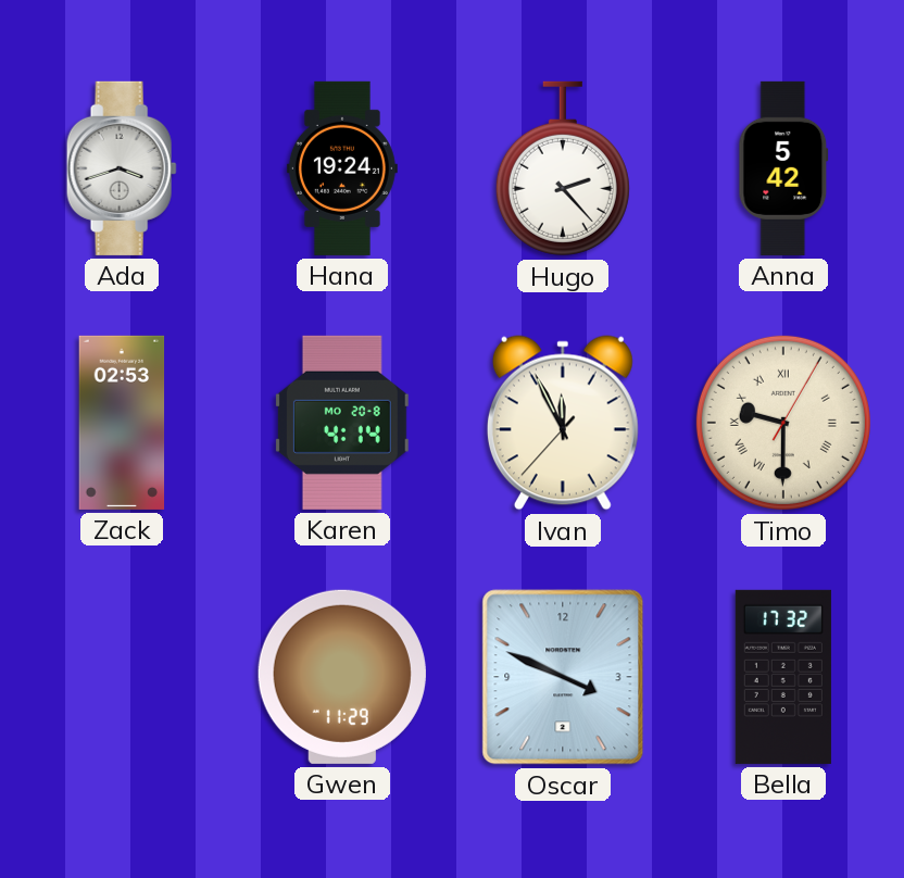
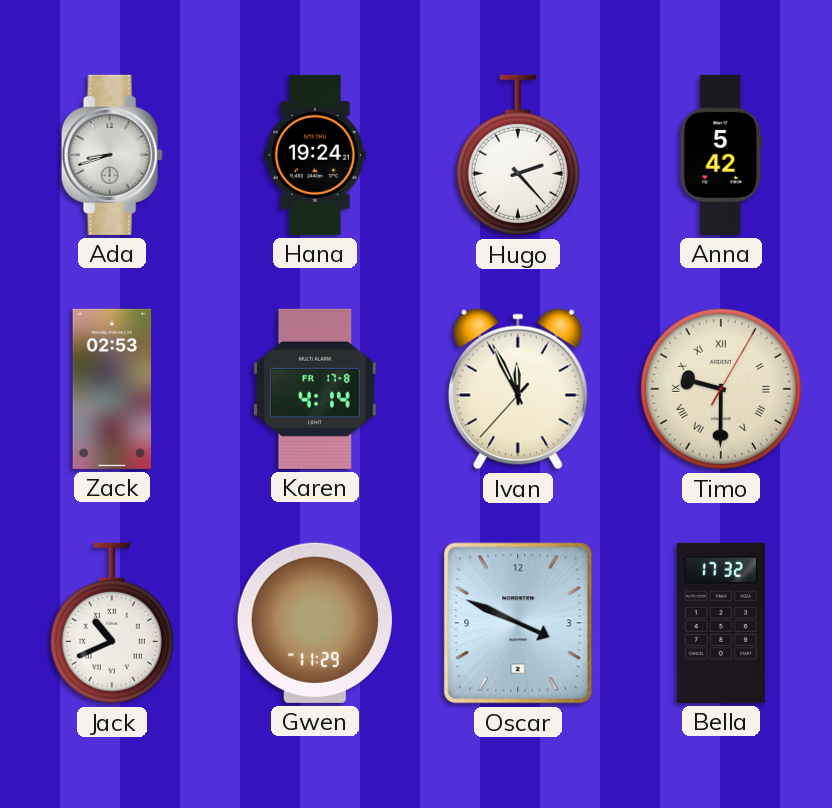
Ada: 3:42 -> 8:42 (112, 155)
Karen date: MO 20-8 -> FR 17-8 (315, 389)
Jack: none -> 10:41 (112, 623)
